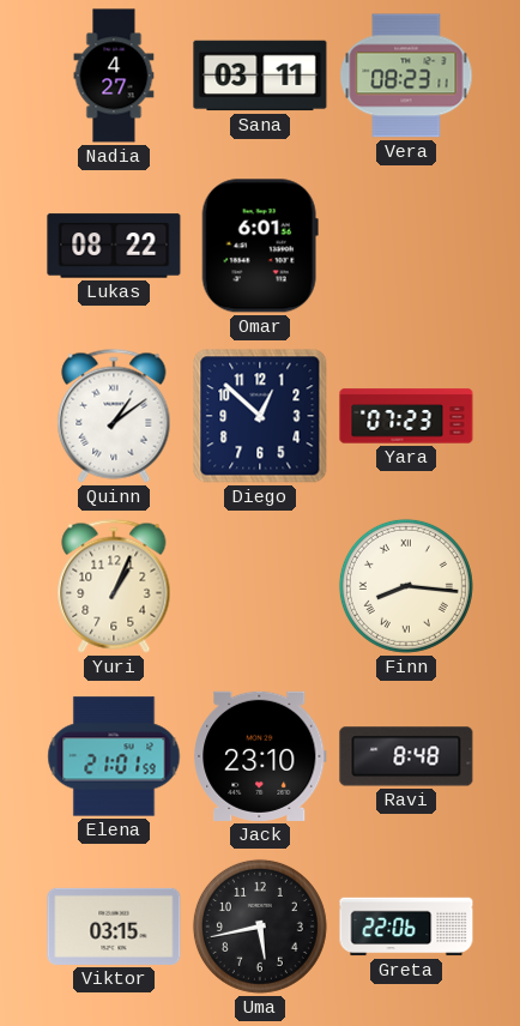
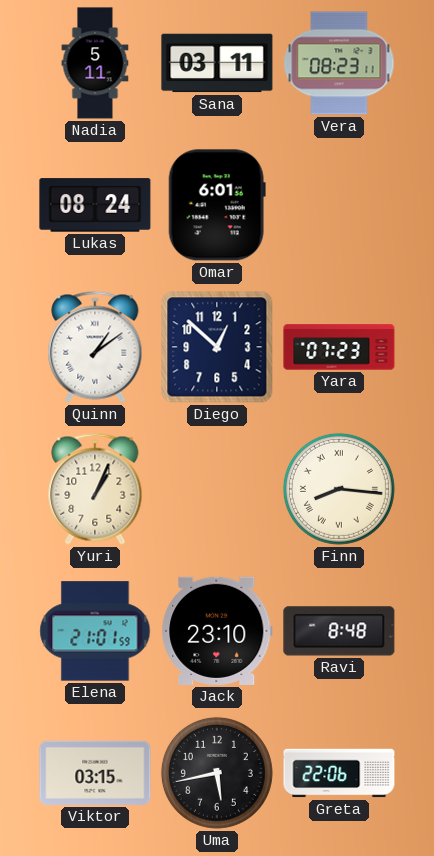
Nadia: 4:27 -> 5:11 (95, 63)
Lukas: 08:22 -> 08:24 (95, 205)
